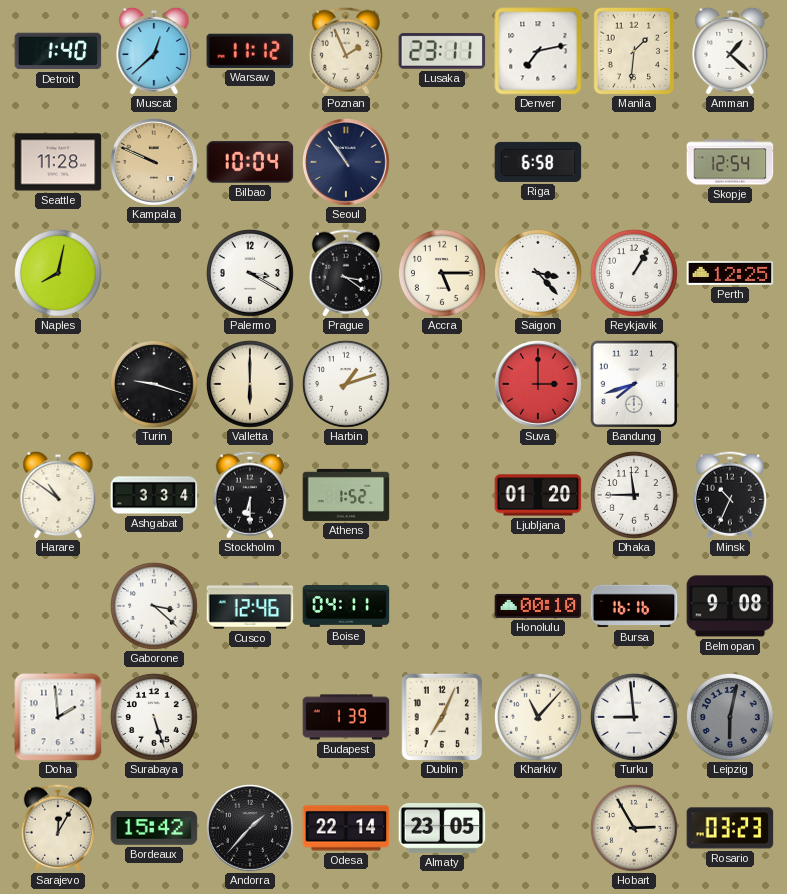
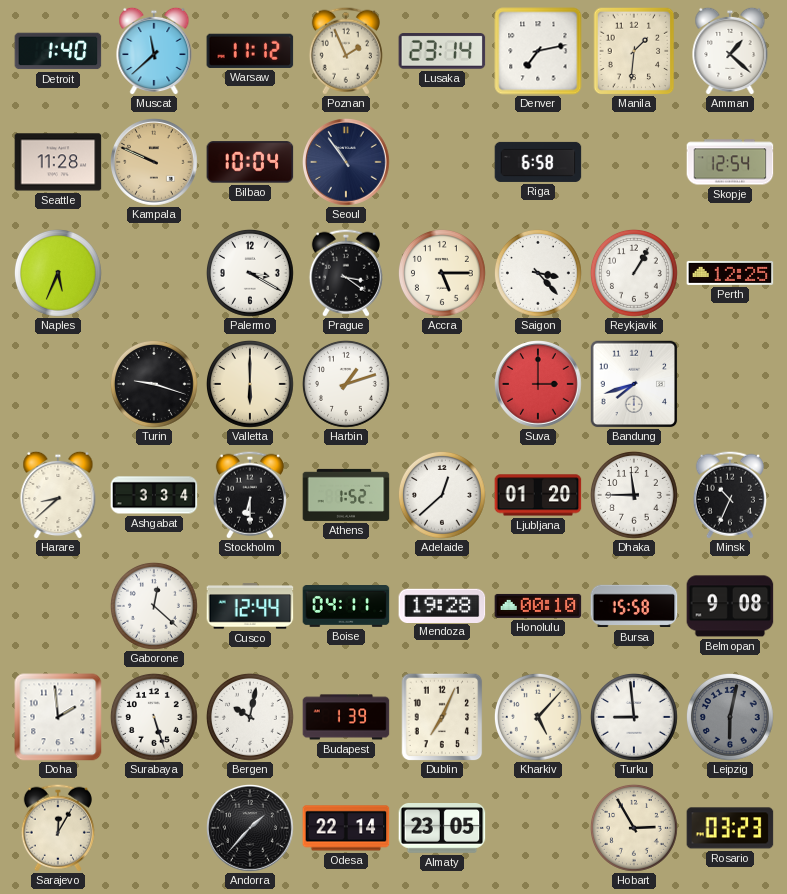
Muscat: 12:38 -> 11:38 (154, 51)
Lusaka: 23:11 -> 23:14 (442, 52)
Naples: 8:02 -> 5:34 (58, 273)
Harare: 10:51 -> 8:38 (58, 495)
Adelaide: none -> 12:38 (442, 495)
Gaborone: 3:22 -> 12:22 (154, 606)
Cusco: 12:46 -> 12:44 (250, 606)
Mendoza: none -> 19:28 (442, 605)
Bursa: 16:16 -> 15:58 (634, 606)
Bergen: none -> 10:02 (250, 717)
Kharkiv: 11:07 -> 5:07 (538, 717)
Bordeaux: 15:42 -> none (154, 828)
